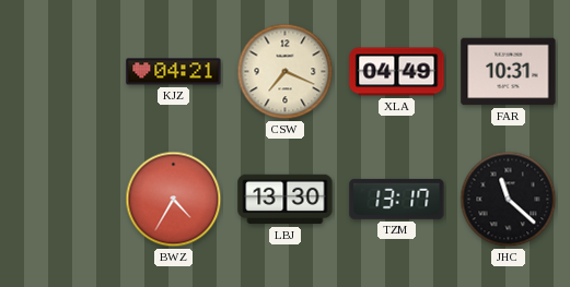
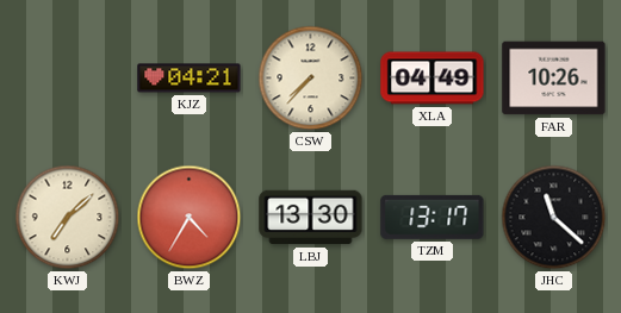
CSW: 7:19 -> 7:37 (311, 79)
FAR: 10:31 -> 10:26 (554, 79)
KWJ: none -> 7:08 (68, 218)
